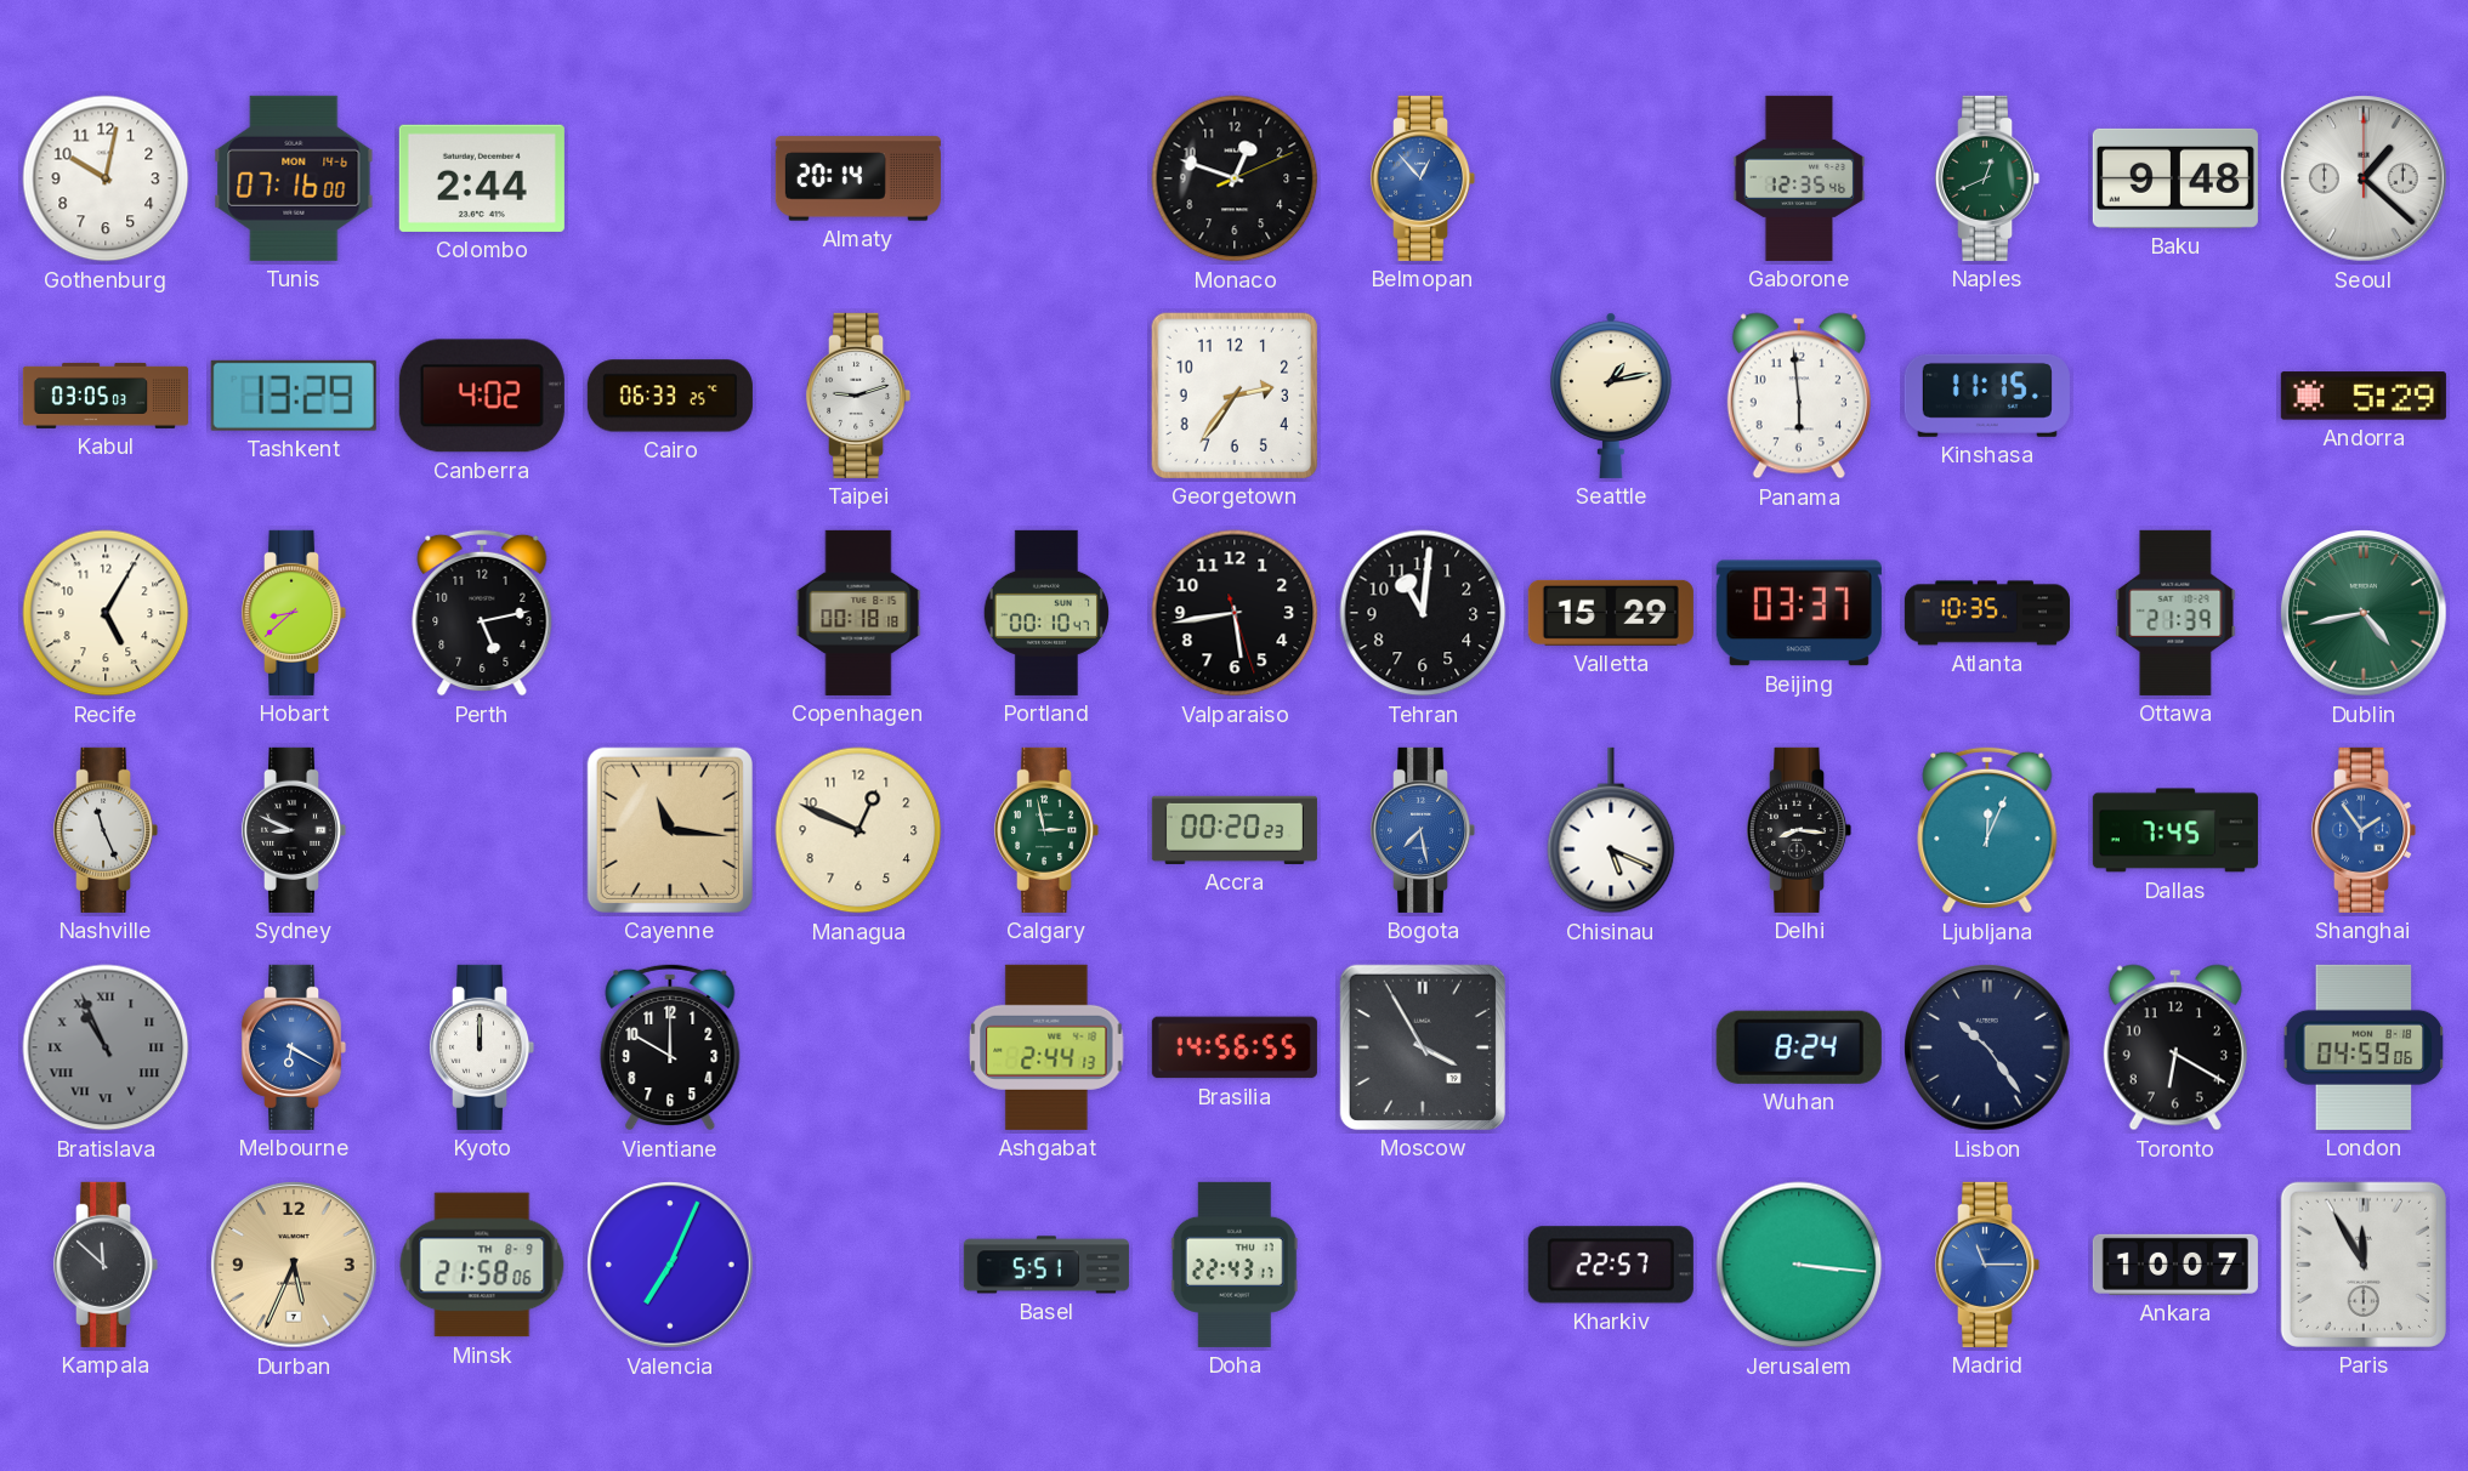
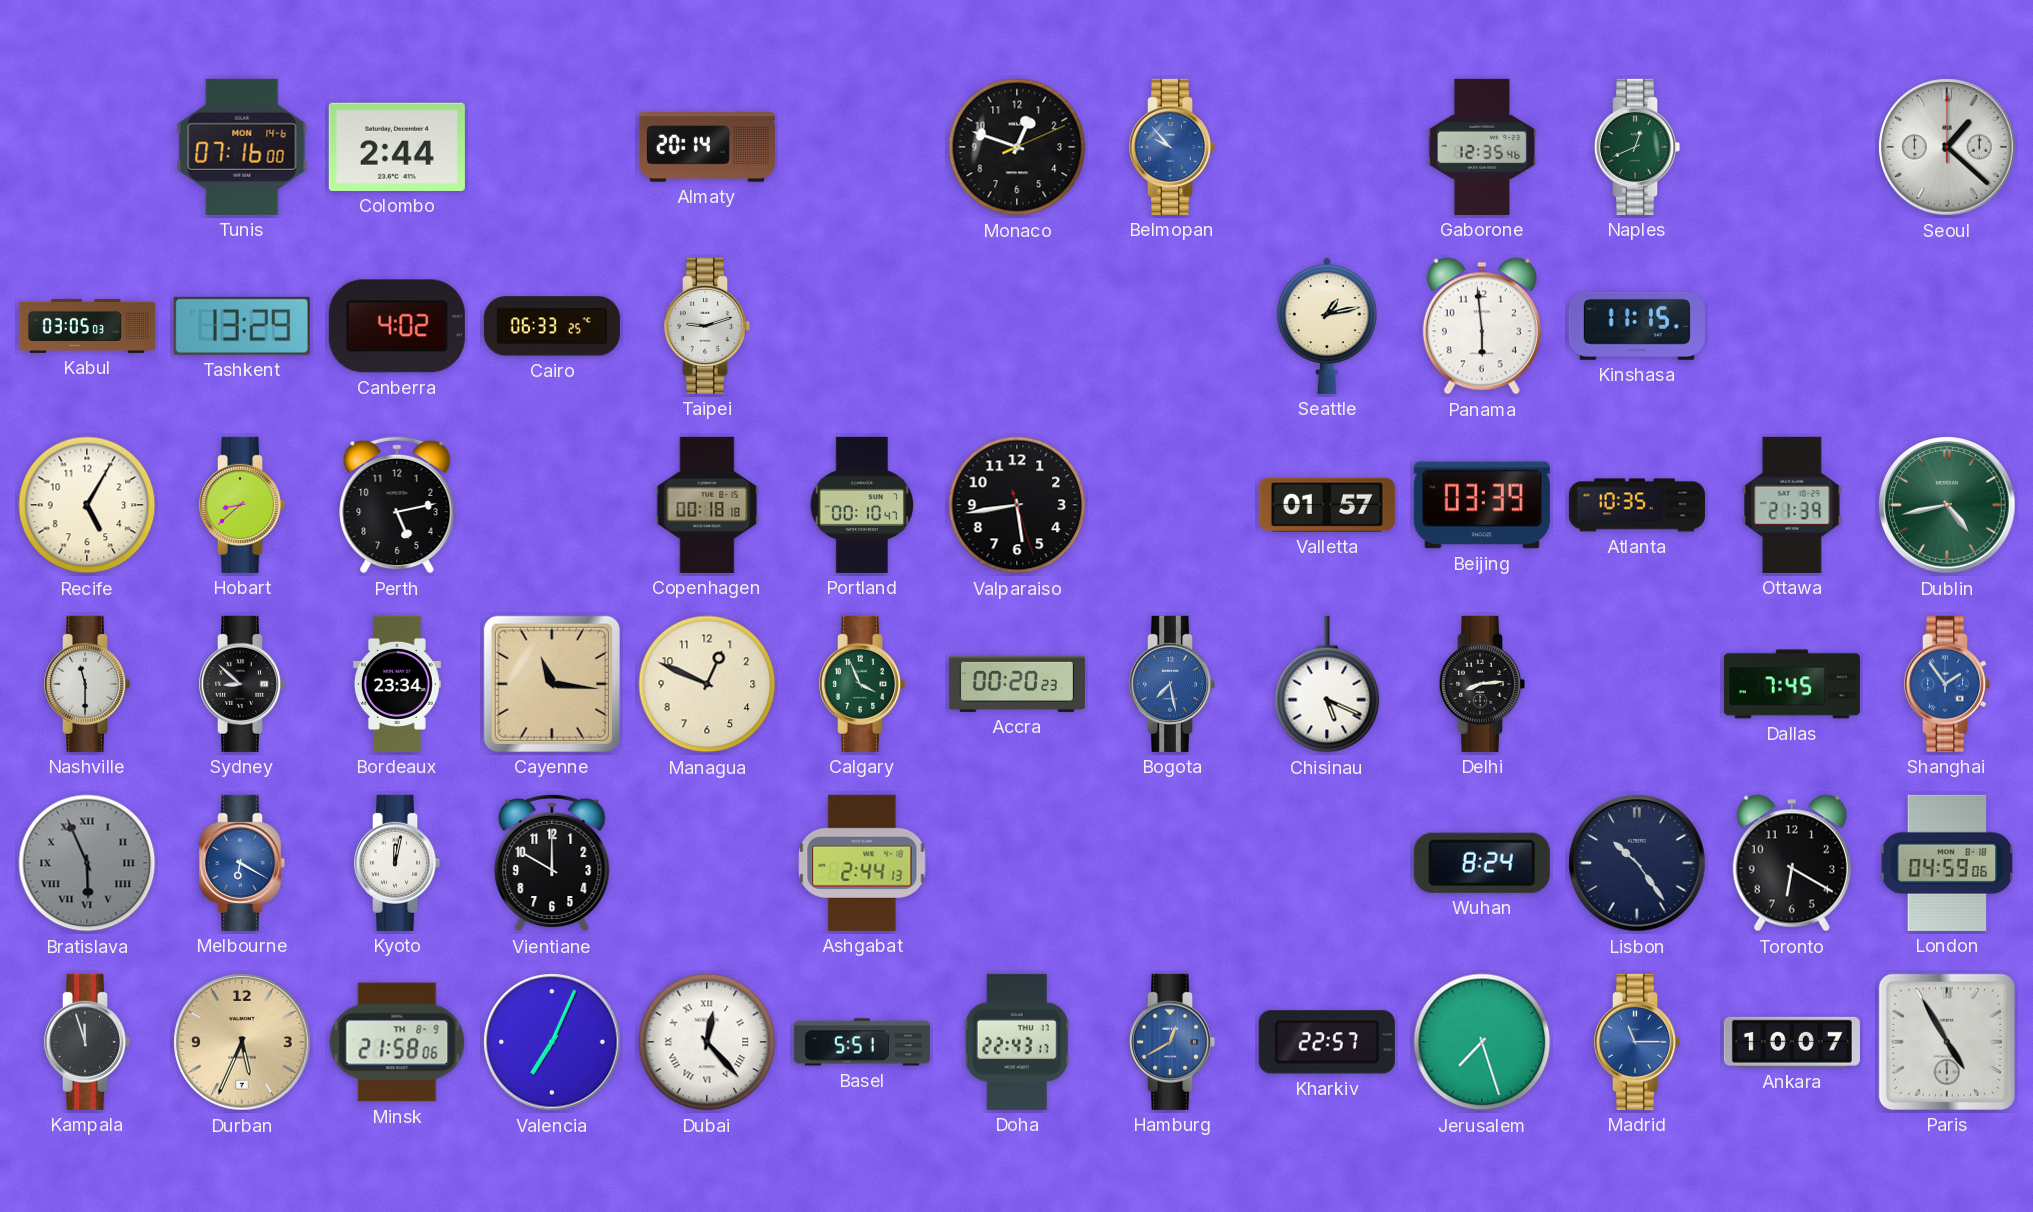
Gothenburg: 10:02 -> none (106, 178)
Belmopan: 12:53 -> 9:53 (1172, 147)
Baku: 9:48 -> none (2175, 178)
Georgetown: 2:36 -> none (1235, 396)
Andorra: 5:29 -> none (2364, 396)
Tehran: 11:01 -> none (1423, 613)
Valletta: 15:29 -> 01:57 (1327, 505)
Beijing: 03:37 -> 03:39 (1482, 505)
Nashville: 11:26 -> 11:30 (87, 684)
Sydney: 8:49 -> 8:52 (242, 684)
Bordeaux: none -> 23:34 (397, 684)
Calgary: 2:58 -> 3:56 (862, 684)
Delhi: 8:16 -> 8:14 (1482, 684)
Ljubljana: 12:04 -> none (1987, 830)
Bratislava: 10:56 -> 5:56 (87, 863)
Kyoto: 12:00 -> 12:02 (397, 863)
Brasilia: 14:56 -> none (1235, 1047)
Moscow: 3:55 -> none (1423, 1047)
Kampala: 11:52 -> 11:57 (87, 1042)
Dubai: none -> 12:23 (707, 1042)
Hamburg: none -> 12:40 (1172, 1042)
Jerusalem: 3:16 -> 7:27 (1482, 1042)
Paris: 11:55 -> 4:55 (1947, 1042)
